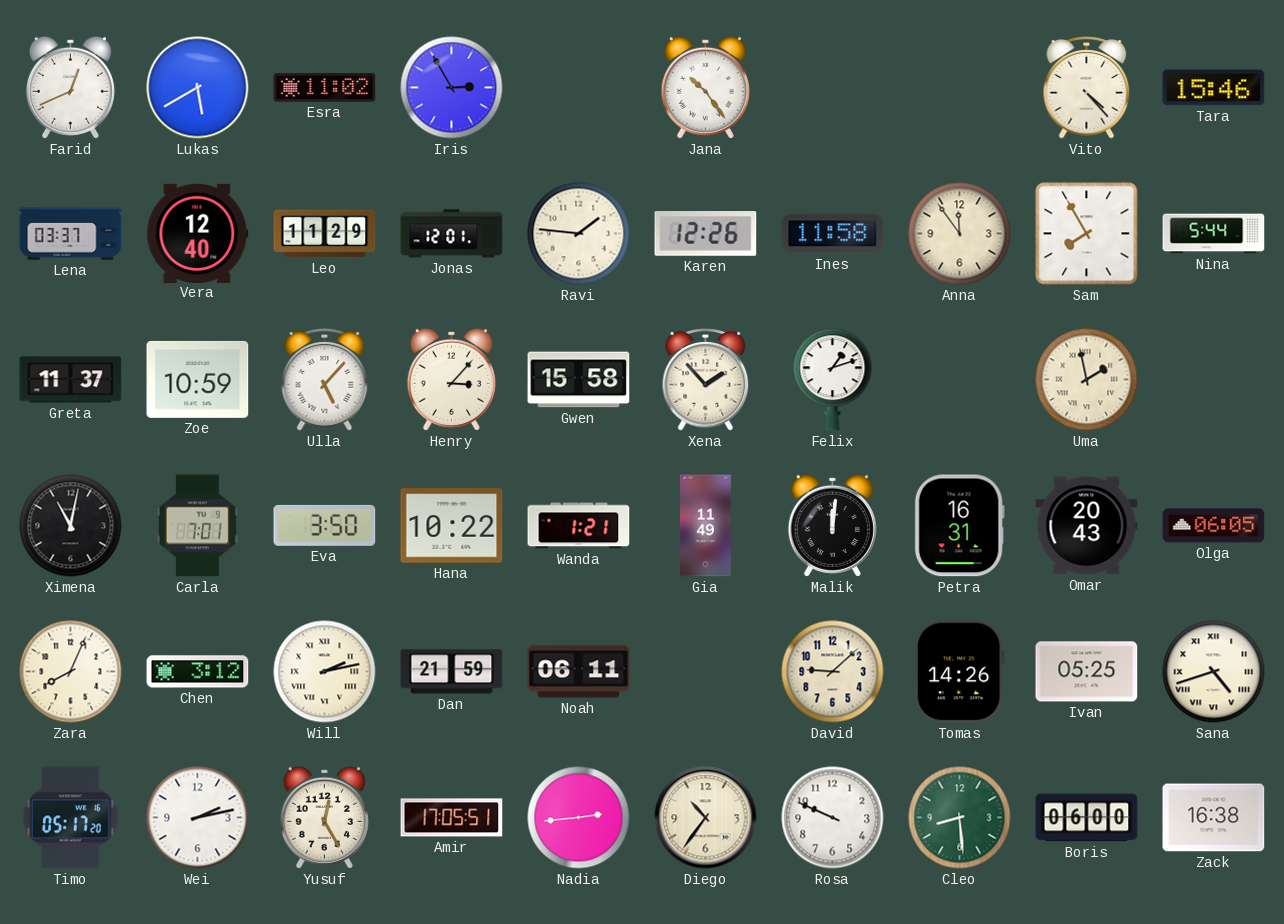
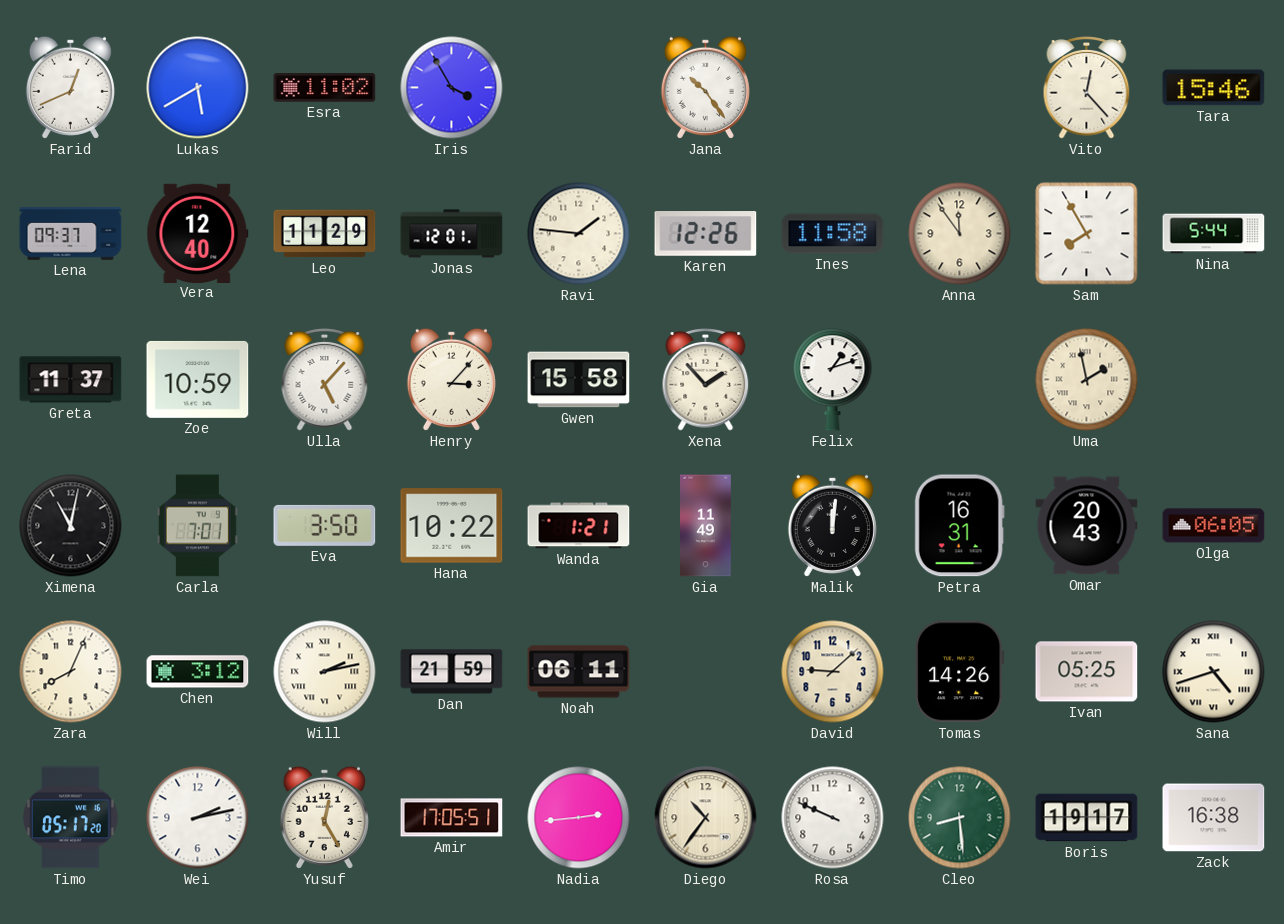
Iris: 2:55 -> 3:55 (452, 88)
Vito: 4:23 -> 12:23 (1087, 88)
Lena: 03:37 -> 09:37 (71, 234)
Boris: 06:00 -> 19:17 (1087, 818)
